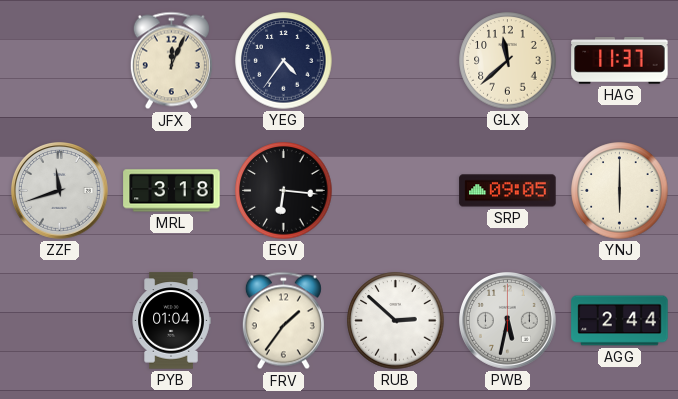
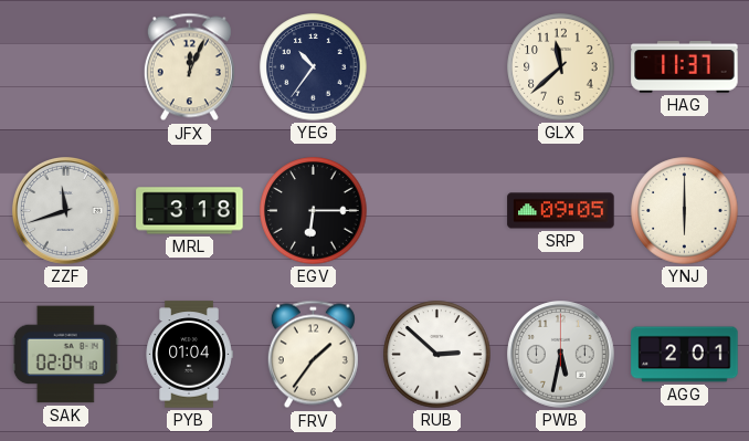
YEG: 4:36 -> 10:36 (314, 67)
EGV: 6:16 -> 6:15 (314, 211)
SAK: none -> 02:04 (65, 355)
AGG: 2:44 -> 2:01 (685, 355)
